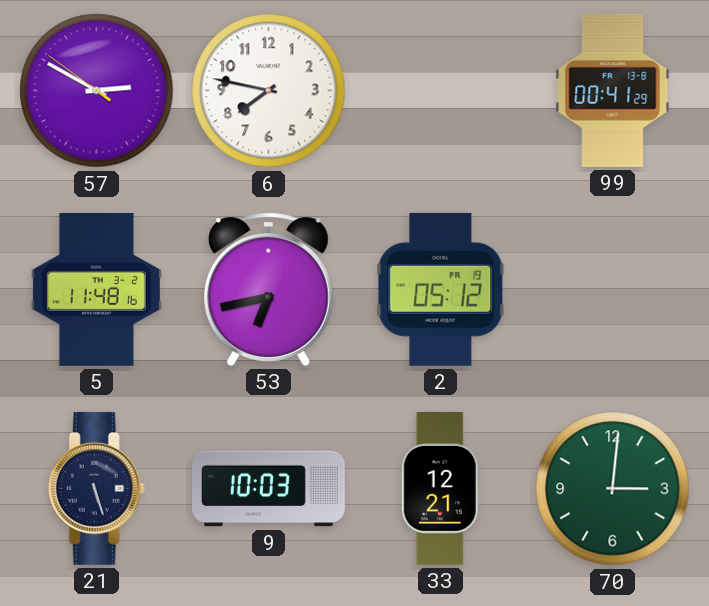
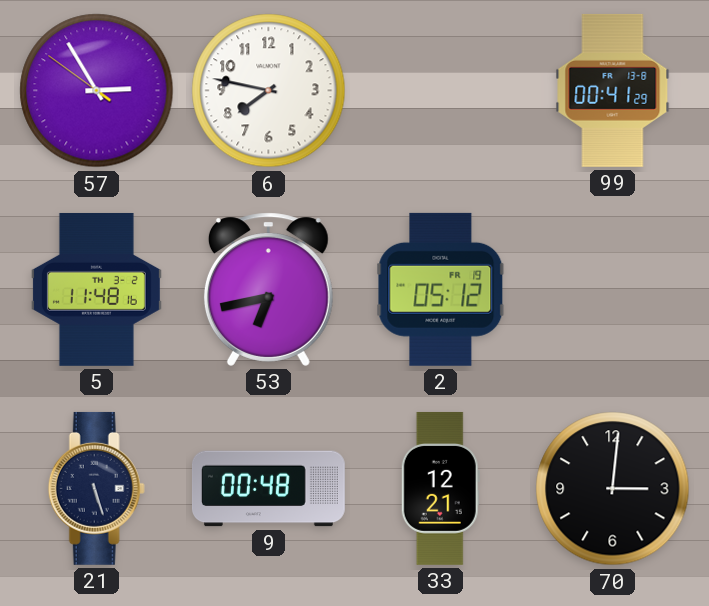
57: 2:49 -> 2:54 (97, 91)
9: 10:03 -> 00:48 (268, 489)
70 dial: green -> black (613, 489)
